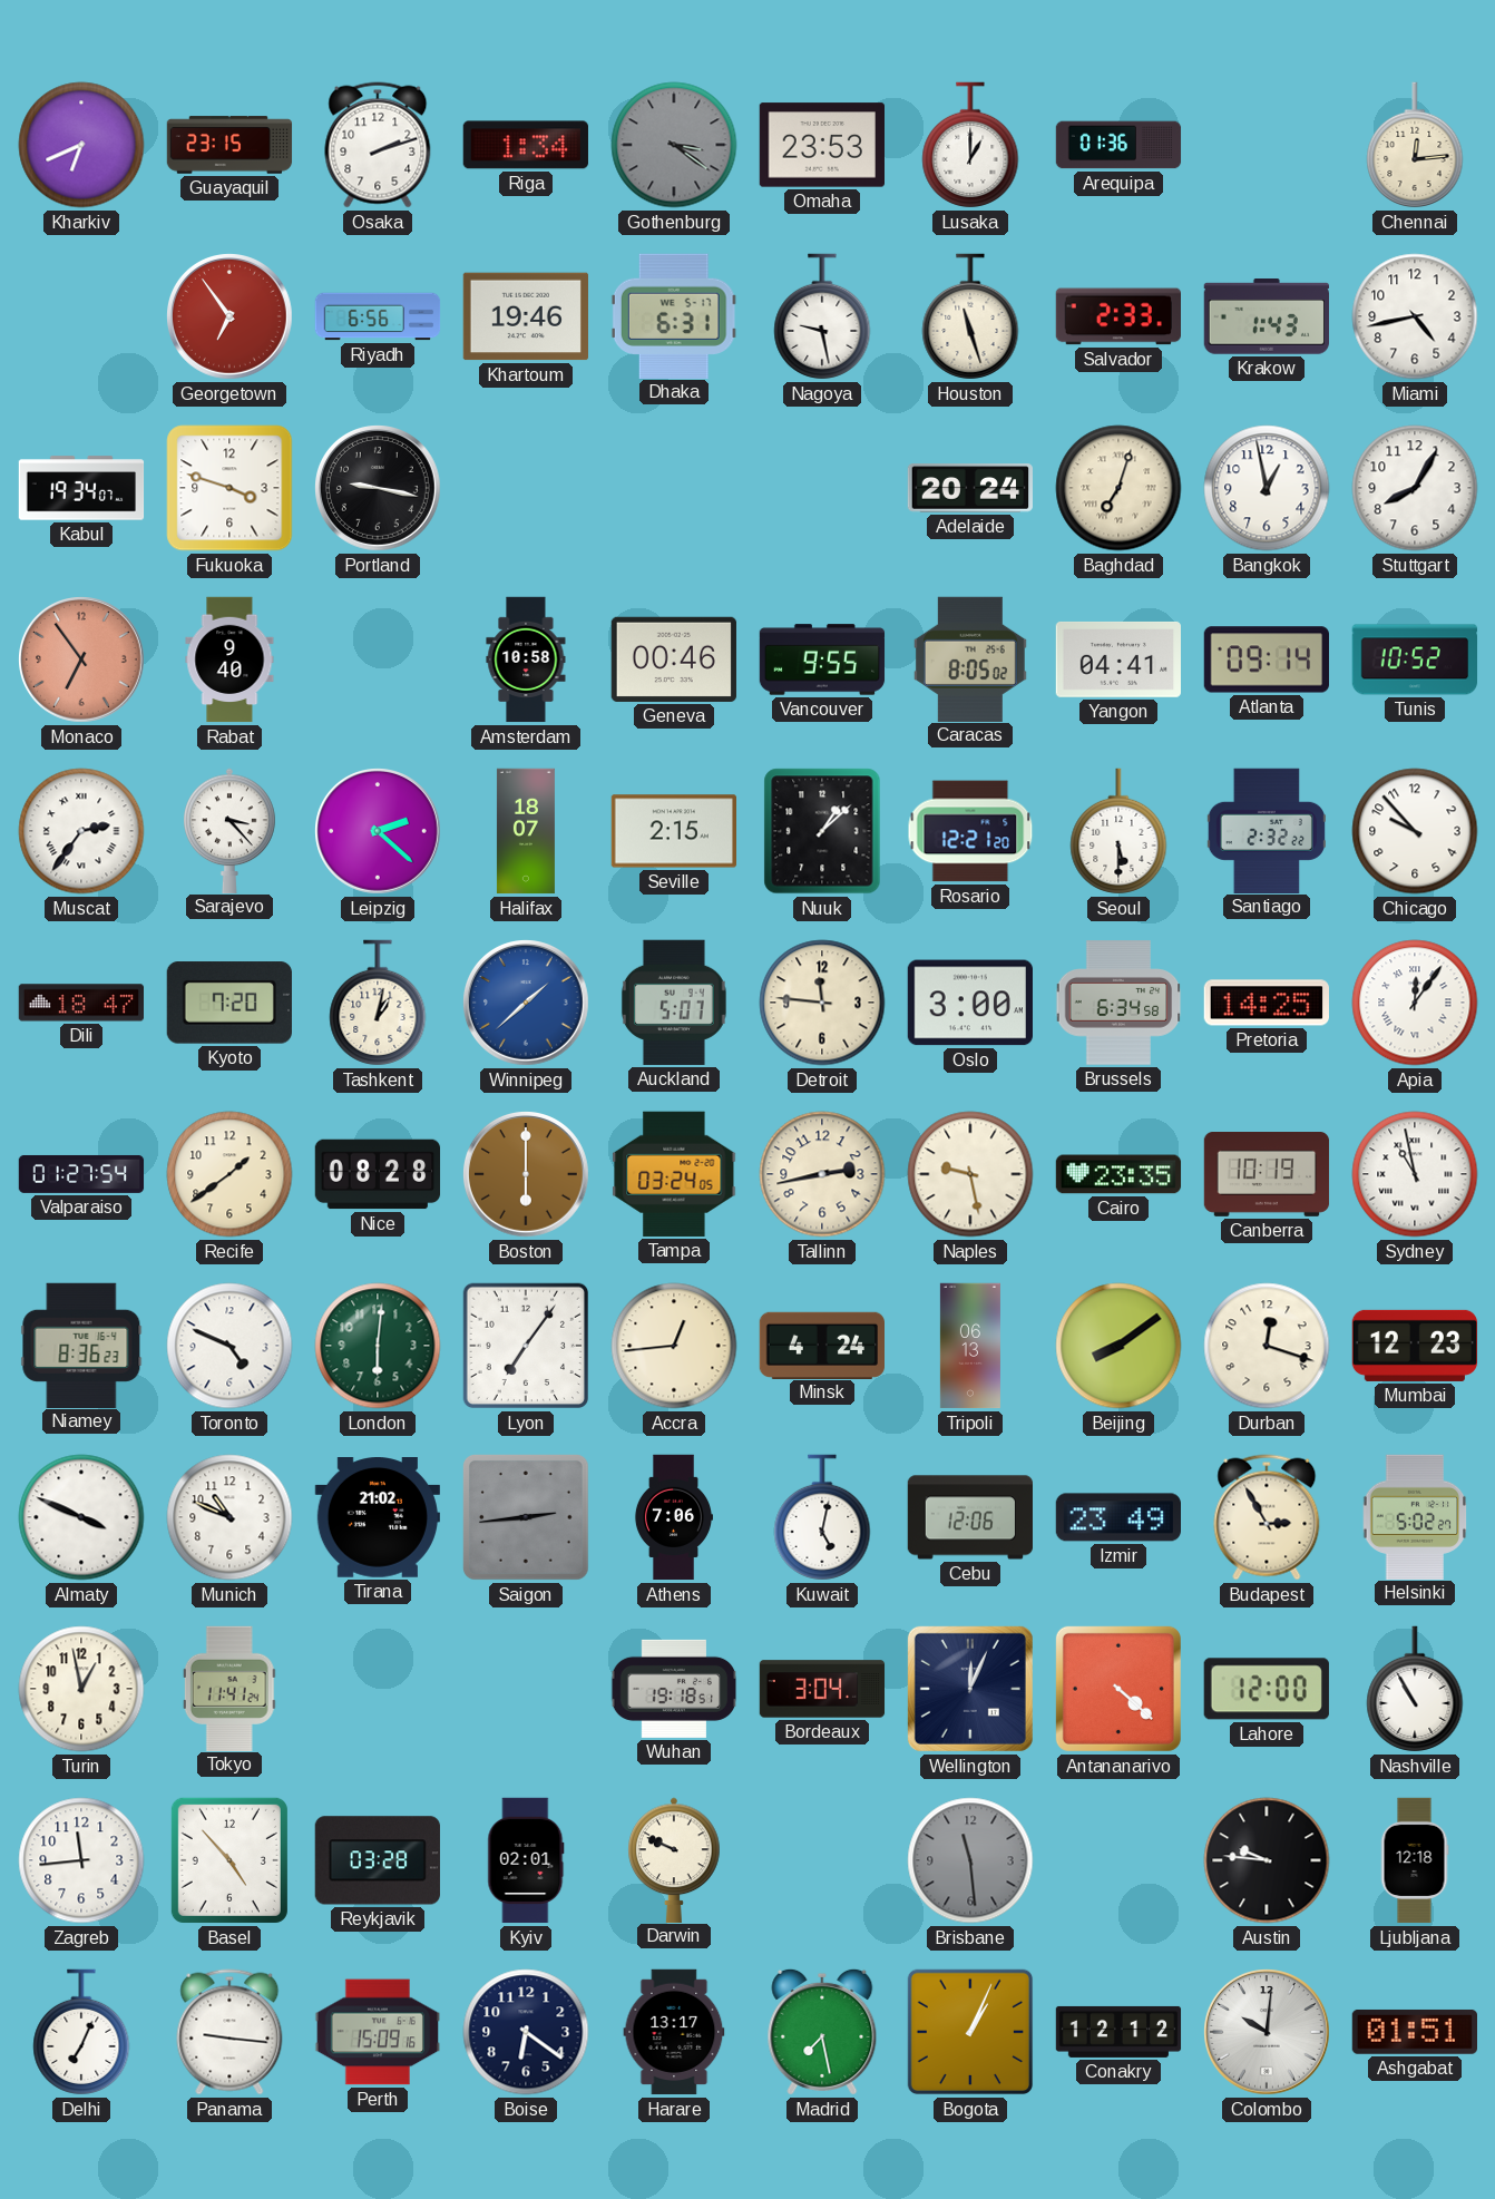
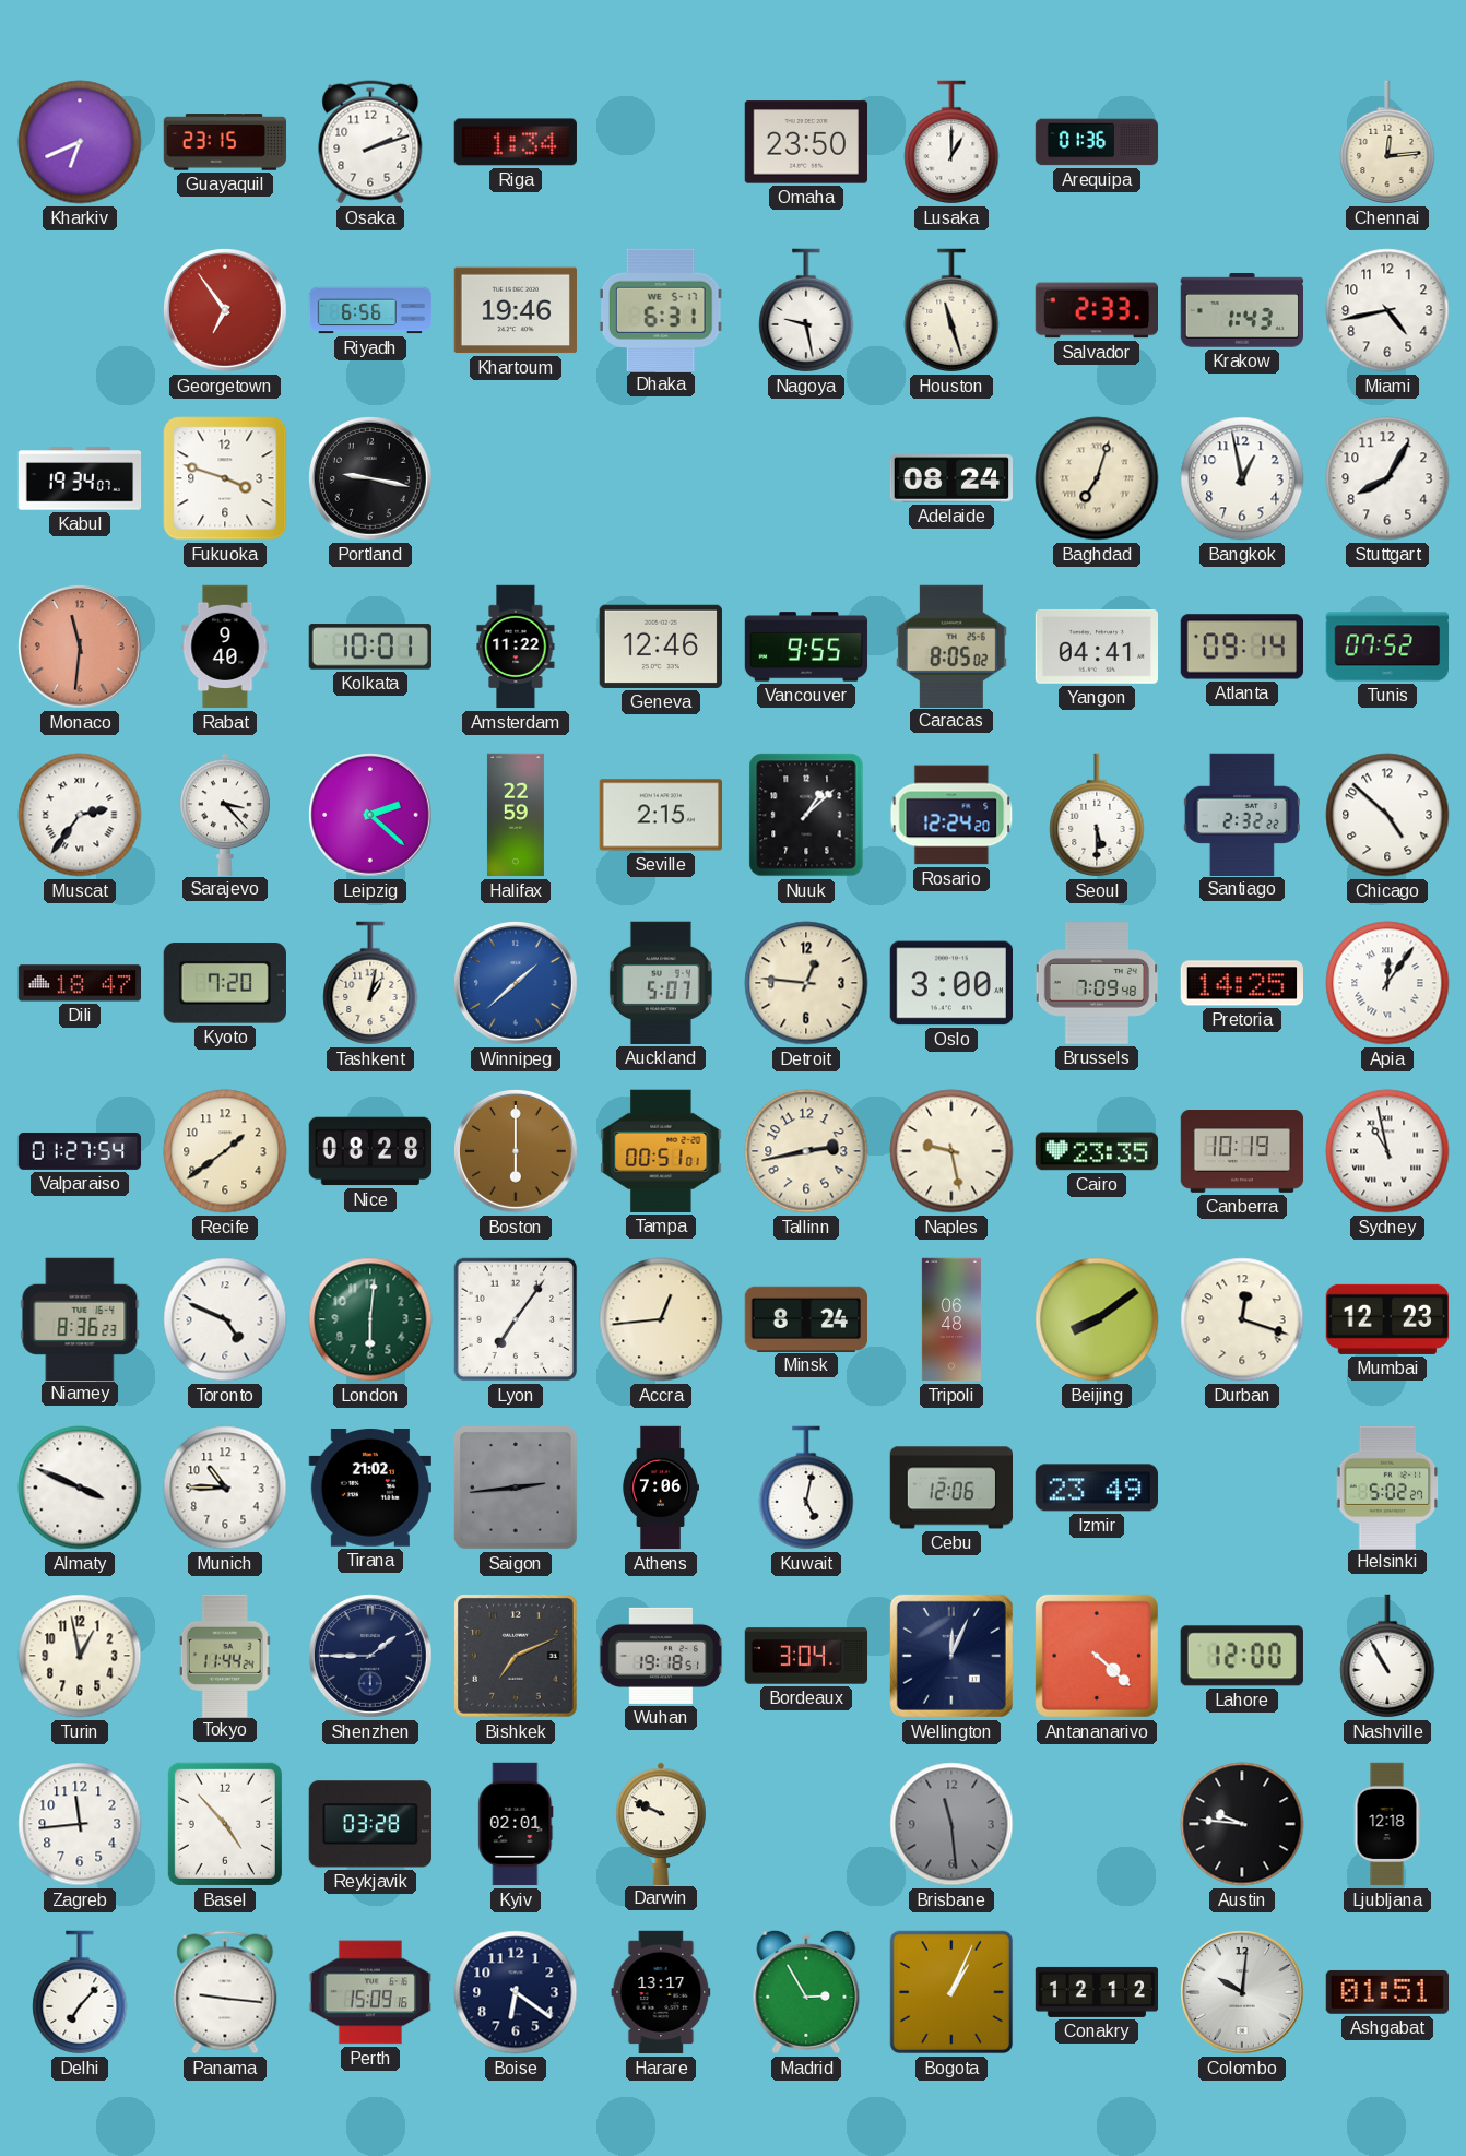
Gothenburg: 3:21 -> none (674, 145)
Omaha: 23:53 -> 23:50 (805, 142)
Adelaide: 20:24 -> 08:24 (950, 478)
Monaco: 6:54 -> 11:31 (81, 648)
Kolkata: none -> 10:01 (370, 647)
Amsterdam: 10:58 -> 11:22 (516, 647)
Geneva: 00:46 -> 12:46 (660, 647)
Tunis: 10:52 -> 07:52 (1387, 647)
Halifax: 18:07 -> 22:59 (516, 815)
Rosario: 12:21 -> 12:24 (951, 815)
Chicago: 9:53 -> 4:52 (1387, 815)
Detroit: 11:46 -> 12:46 (806, 983)
Brussels: 6:34 -> 7:09 (1097, 983)
Tampa: 03:24 -> 00:51 (661, 1151)
Minsk: 4:24 -> 8:24 (805, 1318)
Tripoli: 06:13 -> 06:48 (951, 1319)
Munich: 10:49 -> 10:45 (225, 1488)
Budapest: 2:55 -> none (1267, 1517)
Tokyo: 11:41 -> 11:44 (225, 1655)
Shenzhen: none -> 1:45 (371, 1657)
Bishkek: none -> 7:11 (516, 1656)
Delhi: 7:04 -> 7:07 (80, 1992)
Madrid: 7:28 -> 2:55 (806, 1992)
